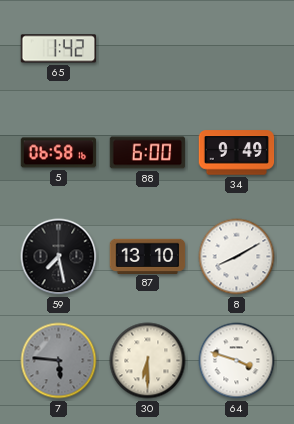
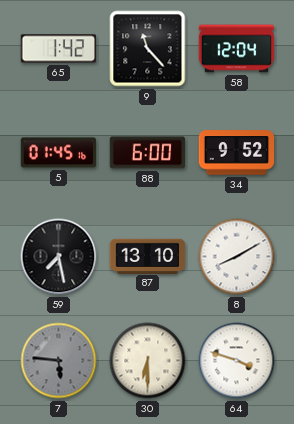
9: none -> 11:23 (148, 49)
58: none -> 12:04 (237, 49)
5: 06:58 -> 01:45 (59, 153)
34: 9:49 -> 9:52 (237, 153)
